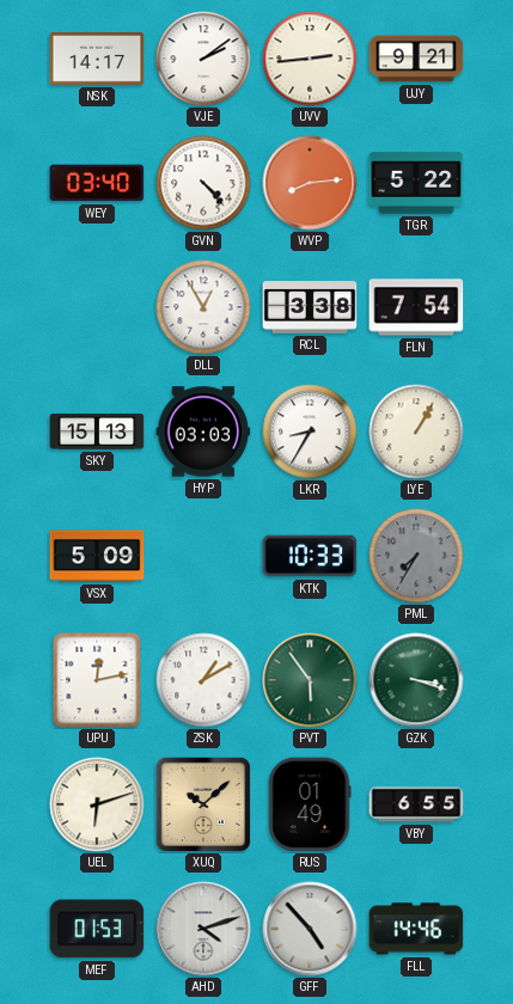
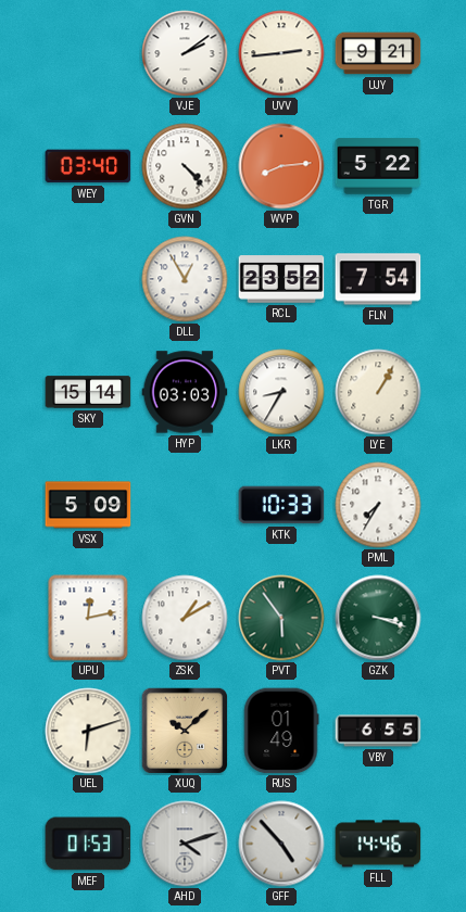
NSK: 14:17 -> none (97, 59)
RCL: 3:38 -> 23:52 (281, 279)
SKY: 15:13 -> 15:14 (88, 392)
PML dial: grey -> white (378, 505)
